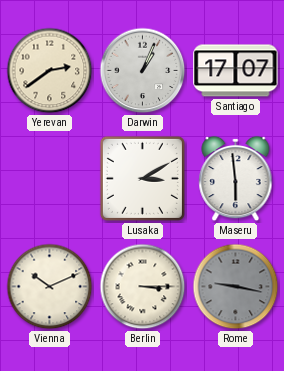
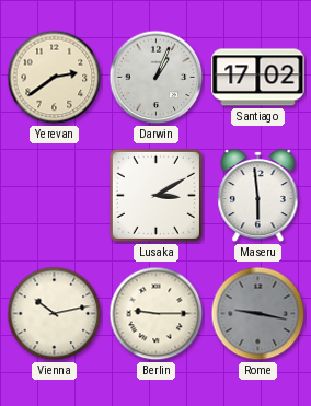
Santiago: 17:07 -> 17:02 (258, 78)
Vienna: 10:11 -> 10:13 (55, 314)
Berlin: 3:15 -> 9:15 (157, 314)
